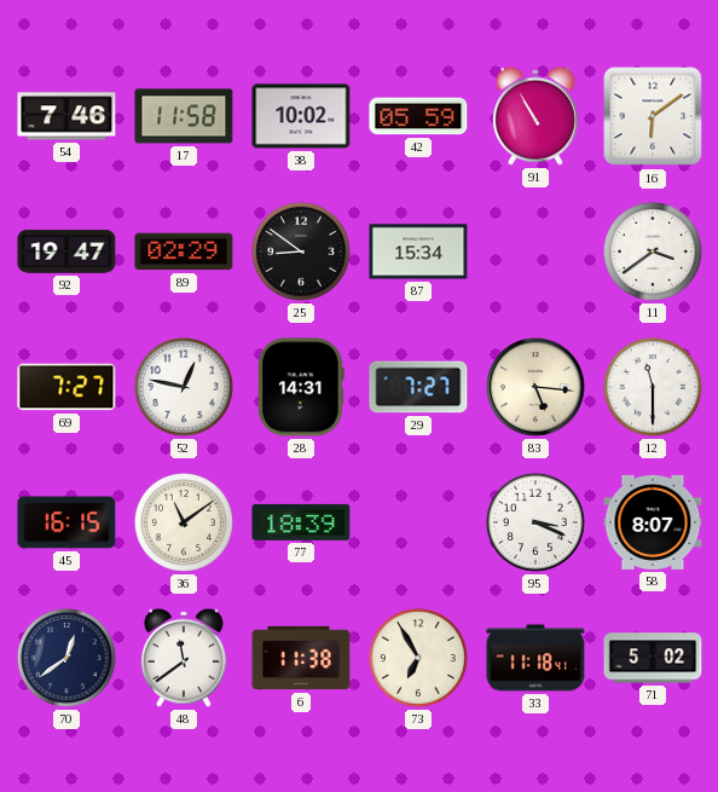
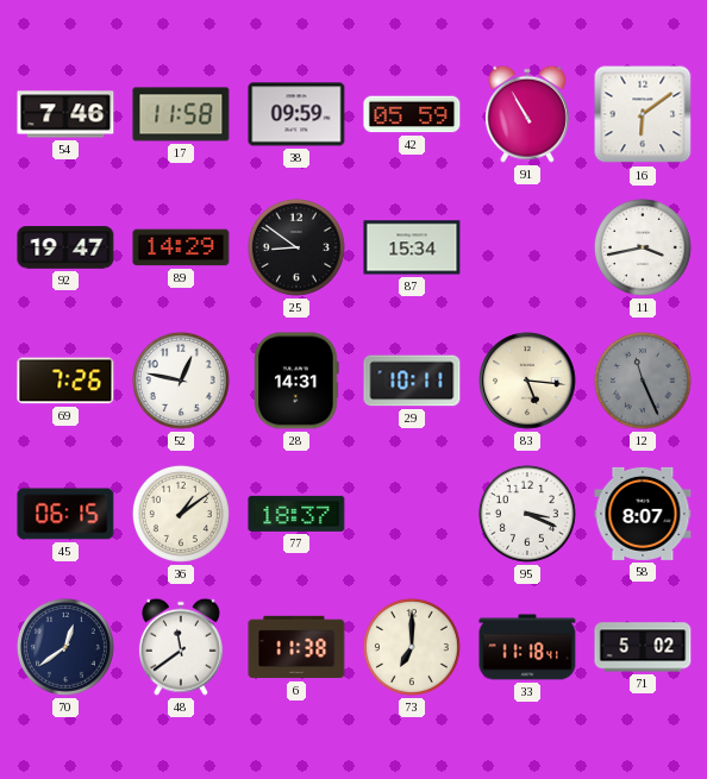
38: 10:02 -> 09:59 (296, 114)
89: 02:29 -> 14:29 (181, 247)
11: 3:39 -> 3:43 (643, 247)
69: 7:27 -> 7:26 (65, 381)
29: 7:27 -> 10:11 (412, 381)
12: 11:30 -> 11:26 (643, 381)
12 dial: white -> grey (643, 381)
45: 16:15 -> 06:15 (65, 514)
36: 11:09 -> 1:09 (181, 514)
77: 18:39 -> 18:37 (296, 514)
73: 6:55 -> 7:00 (412, 647)
